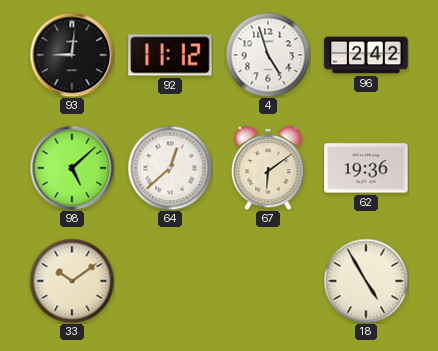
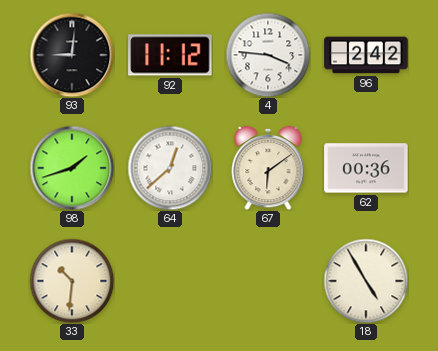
4: 4:57 -> 3:46 (268, 55)
98: 5:08 -> 1:42 (72, 168)
62: 19:36 -> 00:36 (366, 168)
33: 10:09 -> 10:31 (72, 281)
